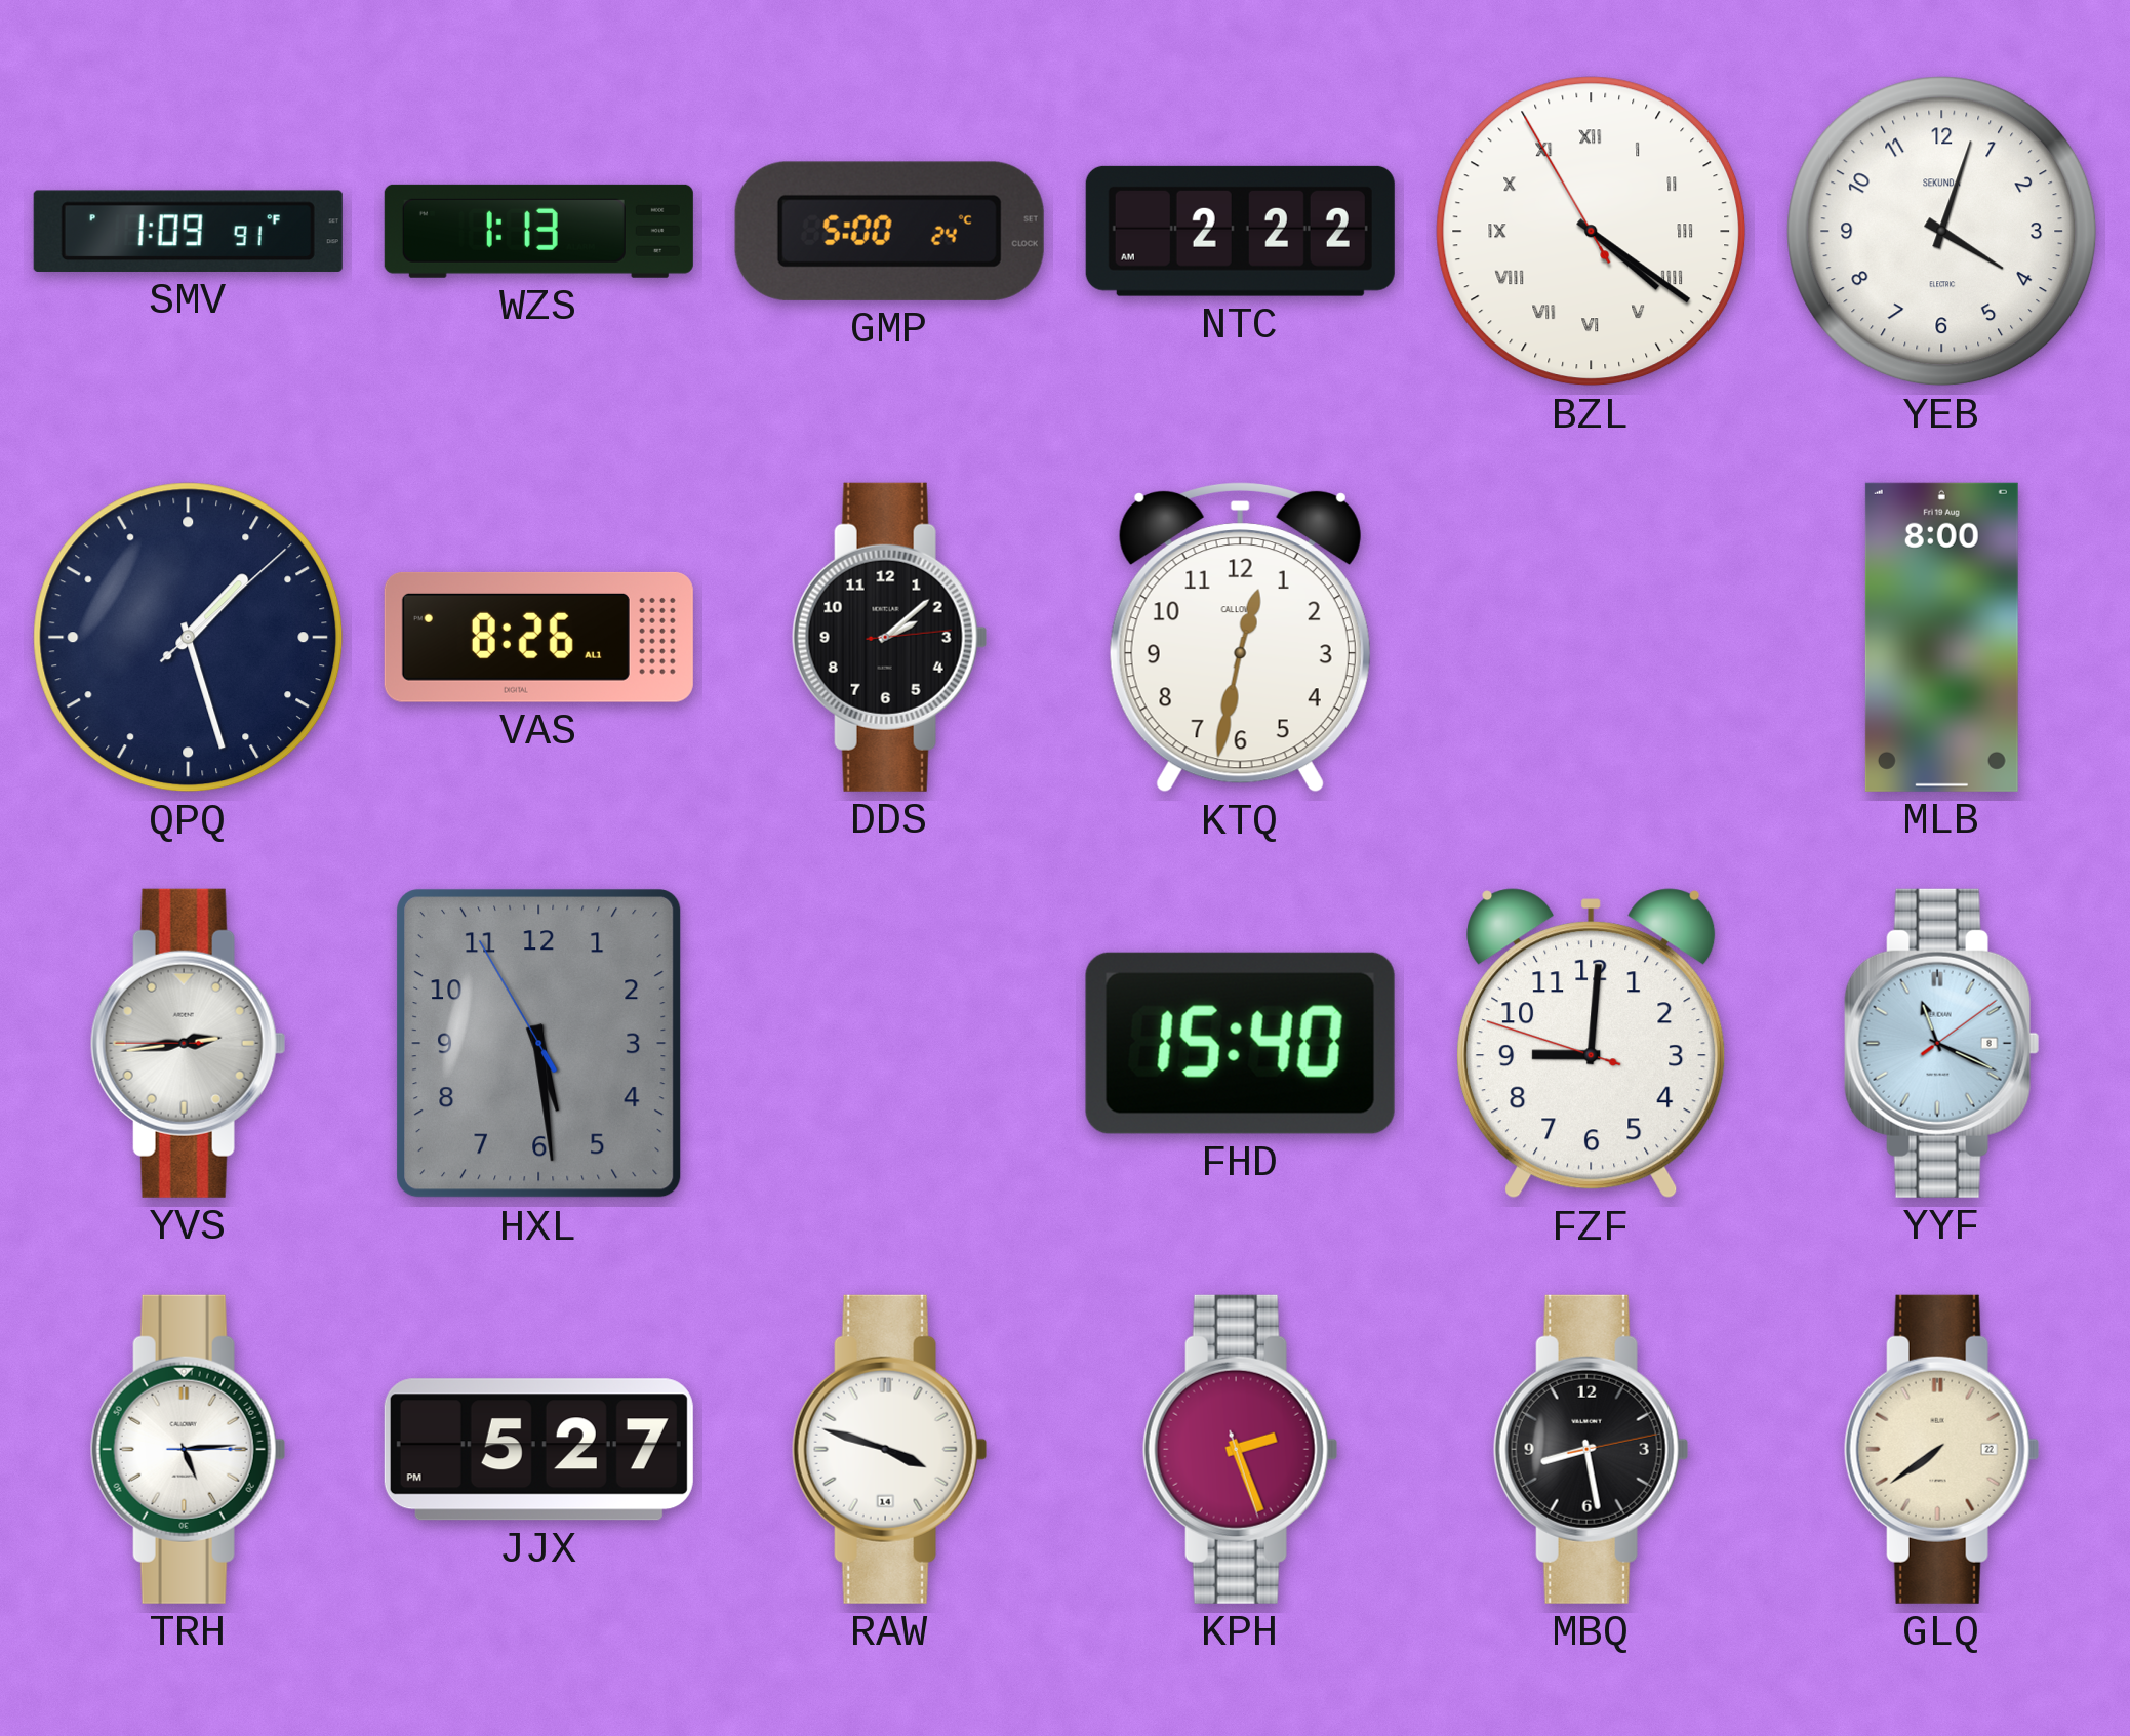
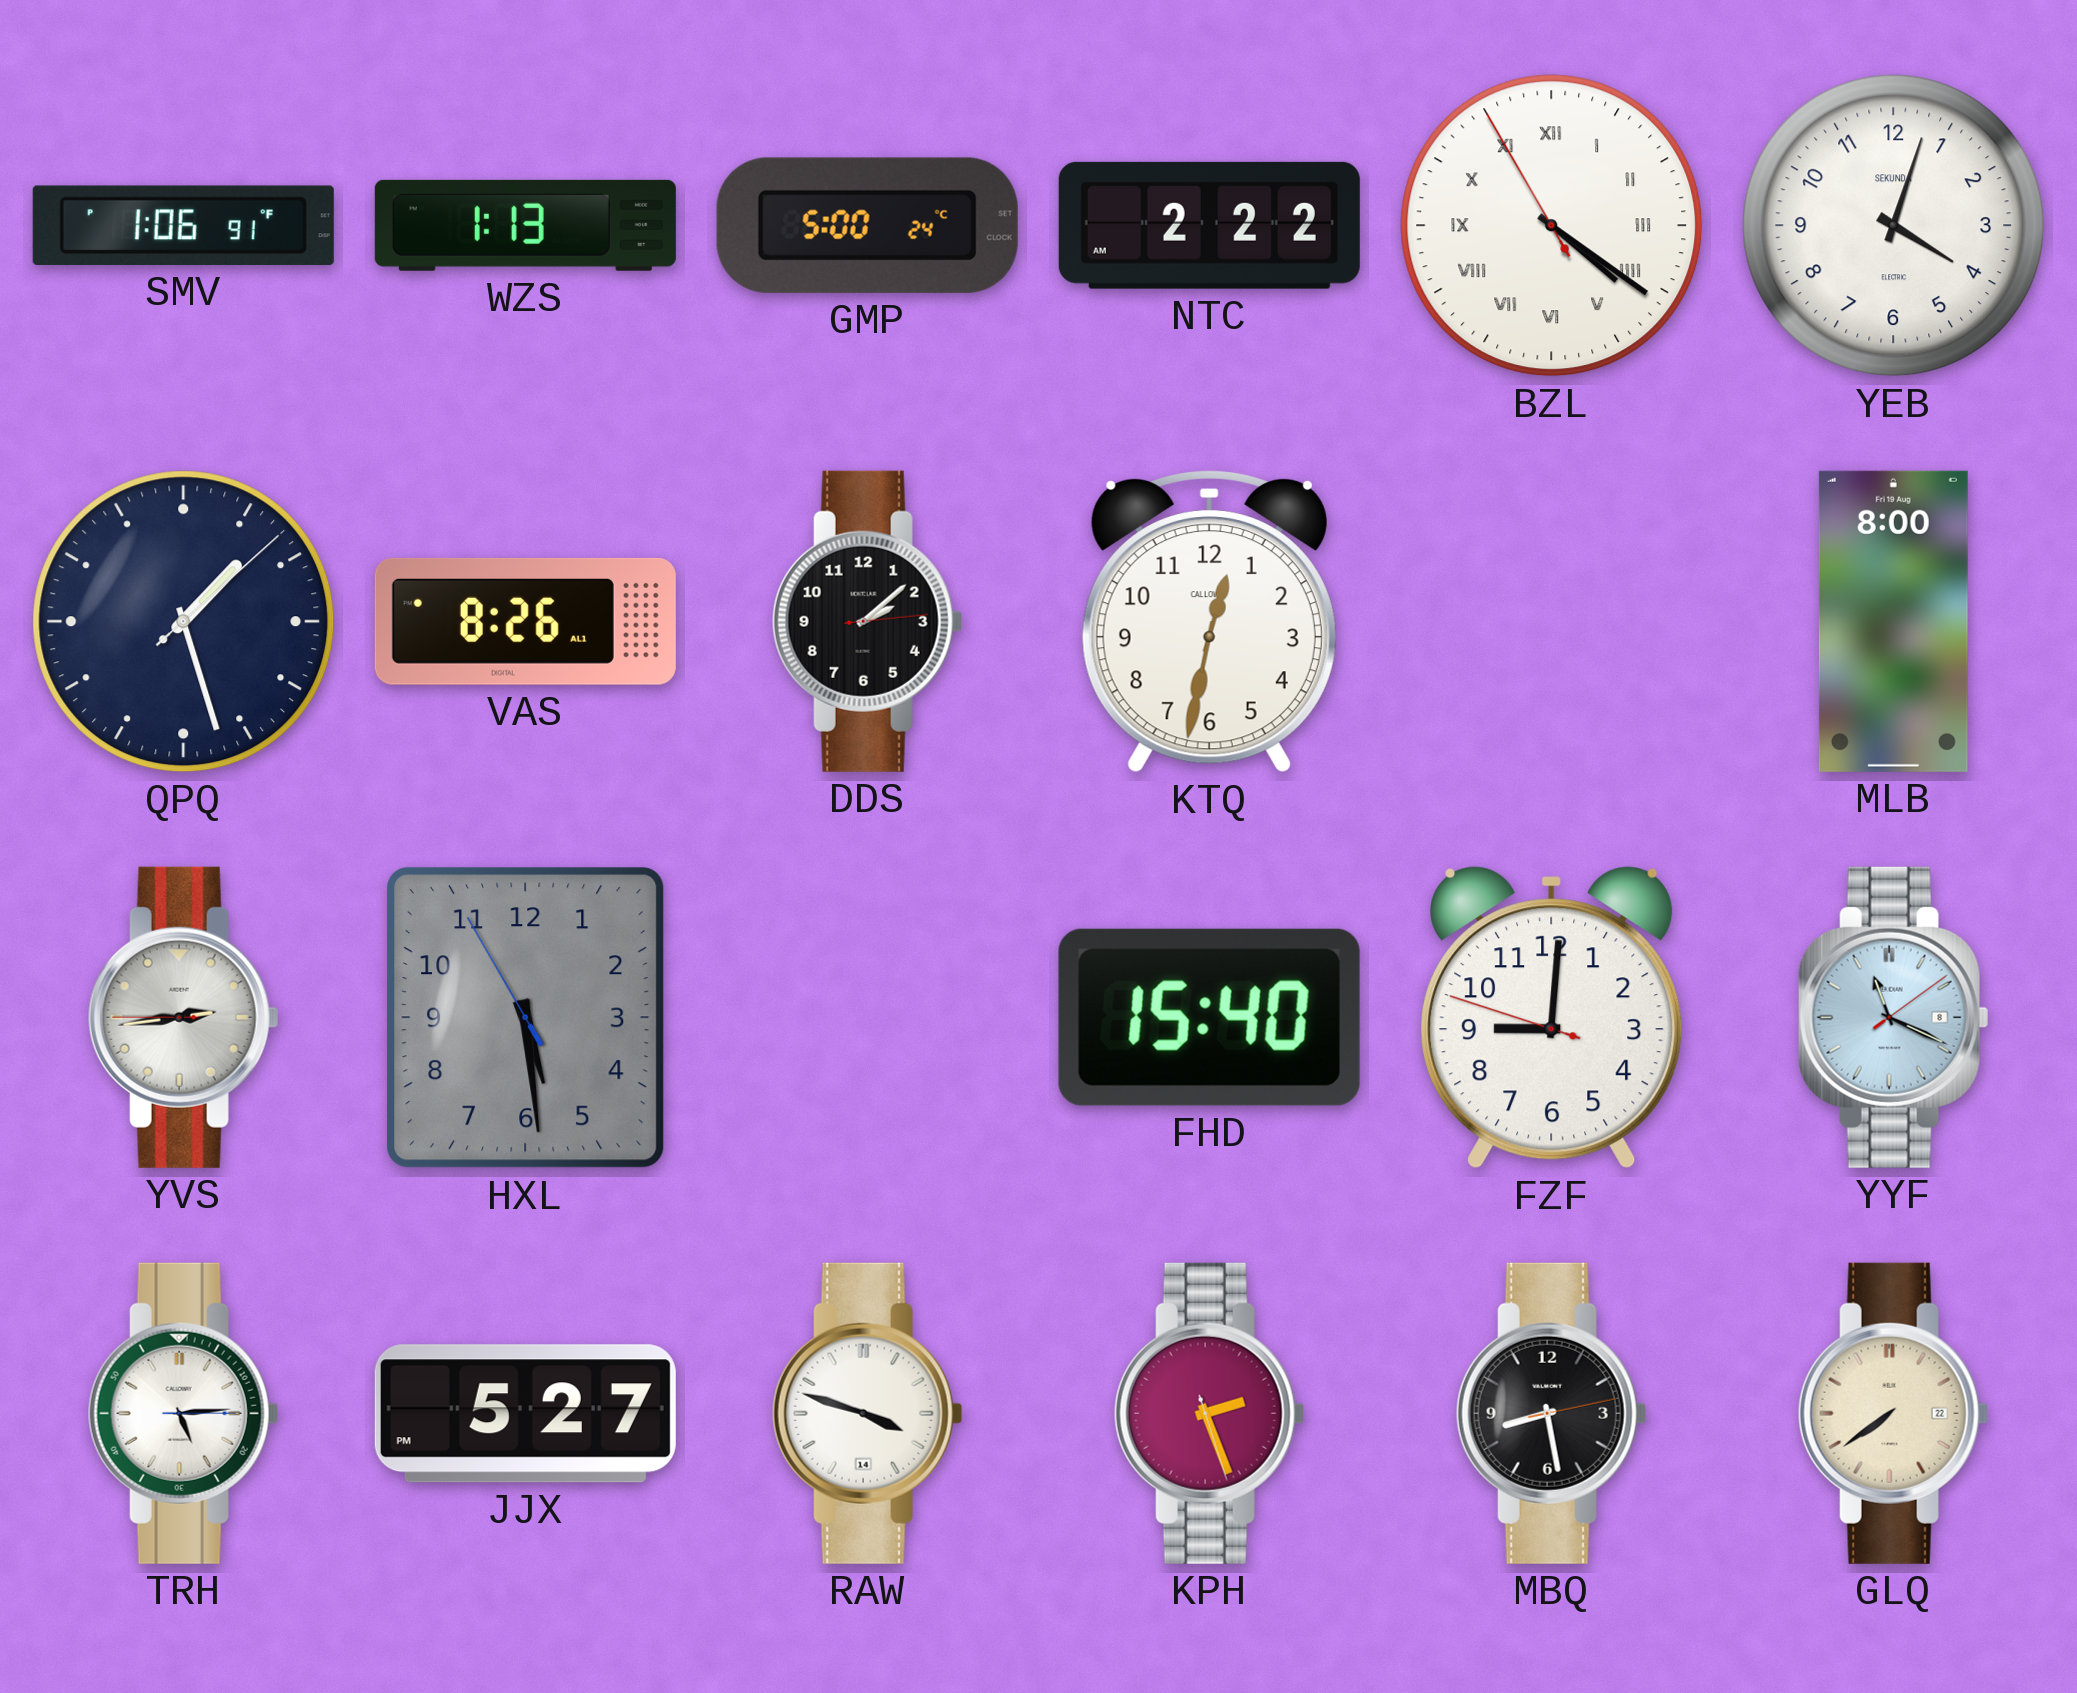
SMV: 1:09 -> 1:06 (183, 225)
